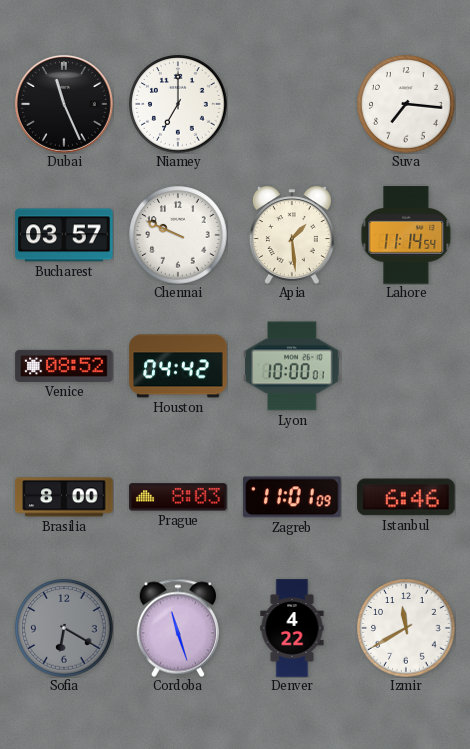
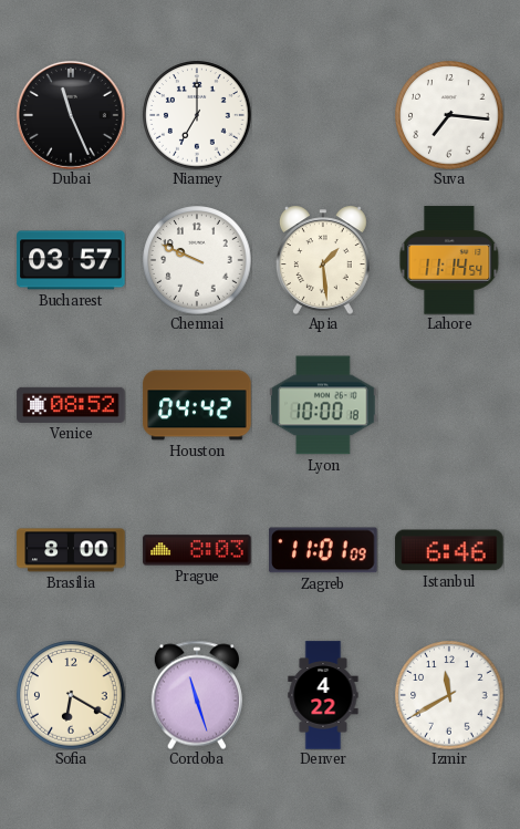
Lyon: 10:00:01 -> 10:00:18 (323, 405)
Sofia dial: grey -> cream (71, 695)
